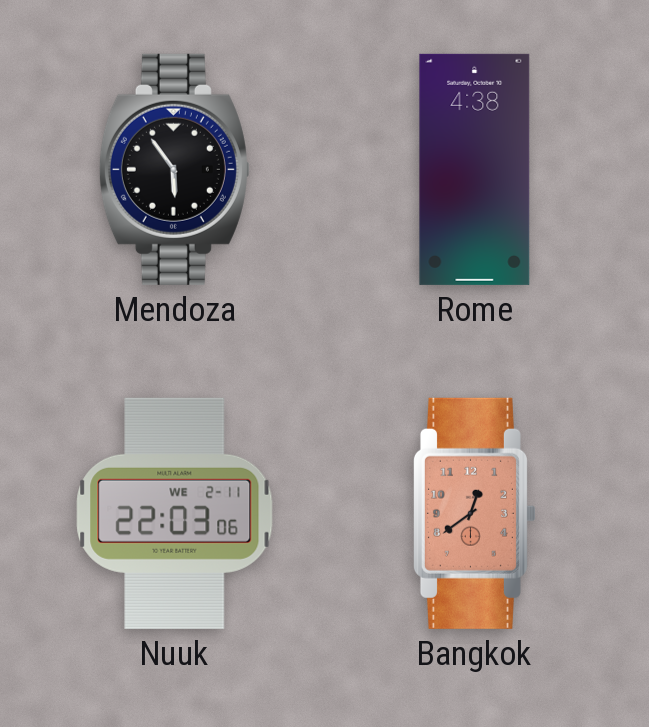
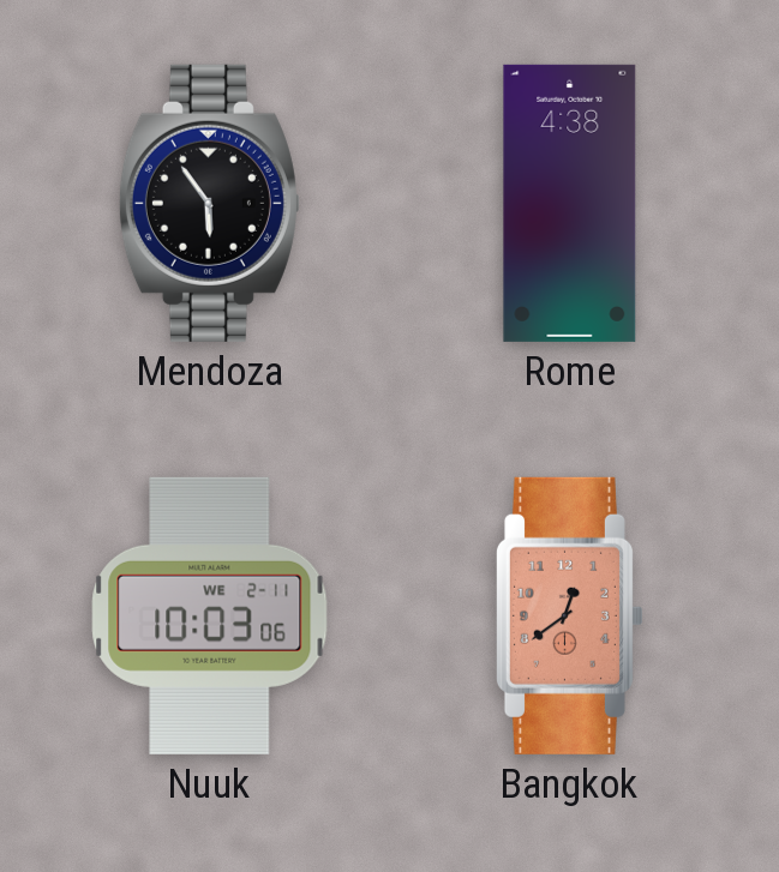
Nuuk: 22:03 -> 10:03 (210, 615)
